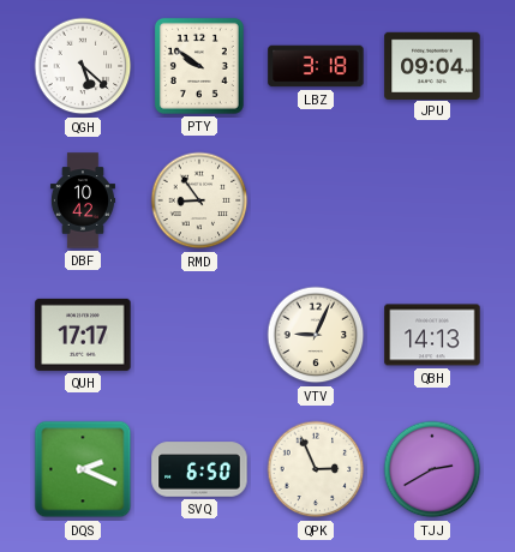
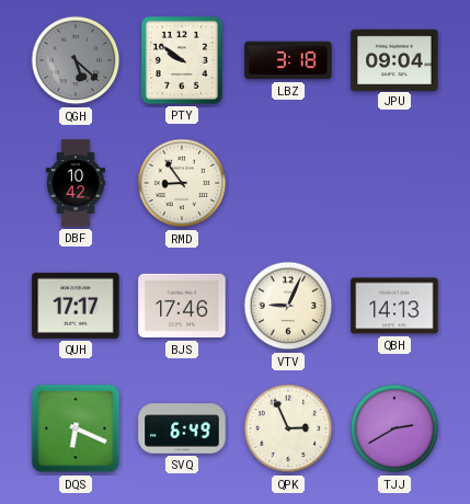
QGH dial: white -> grey (76, 60)
BJS: none -> 17:46 (182, 306)
DQS: 2:19 -> 6:19 (76, 428)
SVQ: 6:50 -> 6:49 (182, 428)
